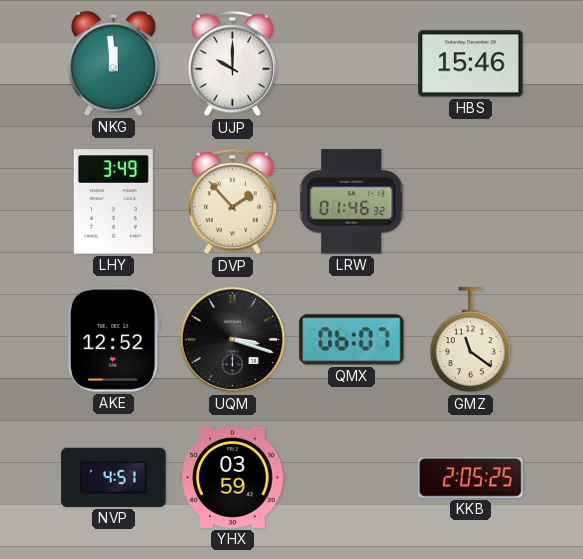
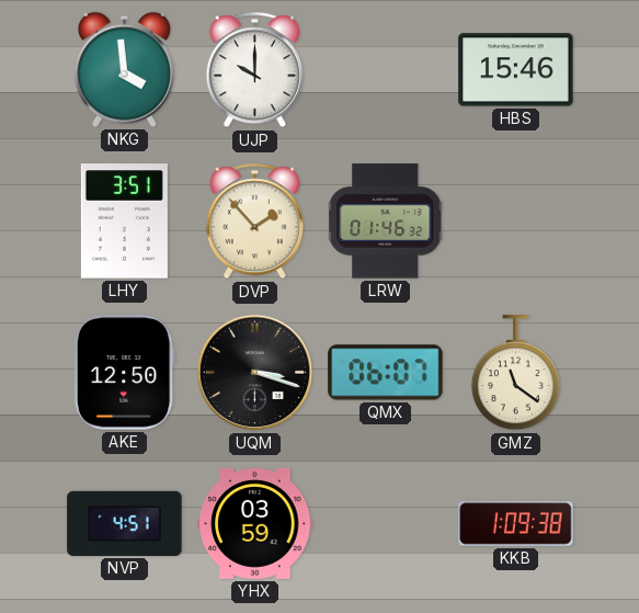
NKG: 11:59 -> 3:59 (124, 69)
LHY: 3:49 -> 3:51 (124, 222)
AKE: 12:52 -> 12:50 (124, 373)
KKB: 2:05 -> 1:09 (516, 524)
